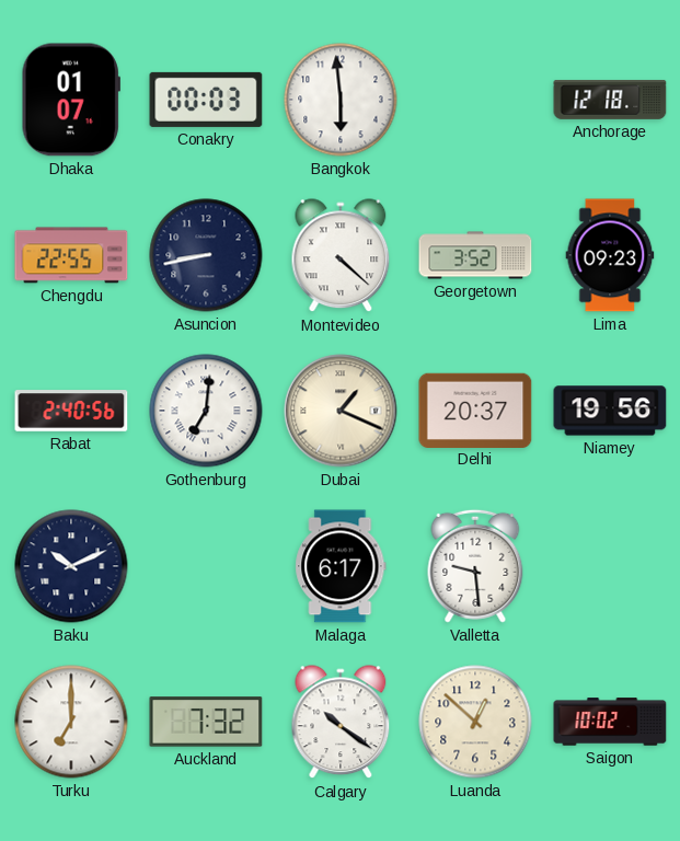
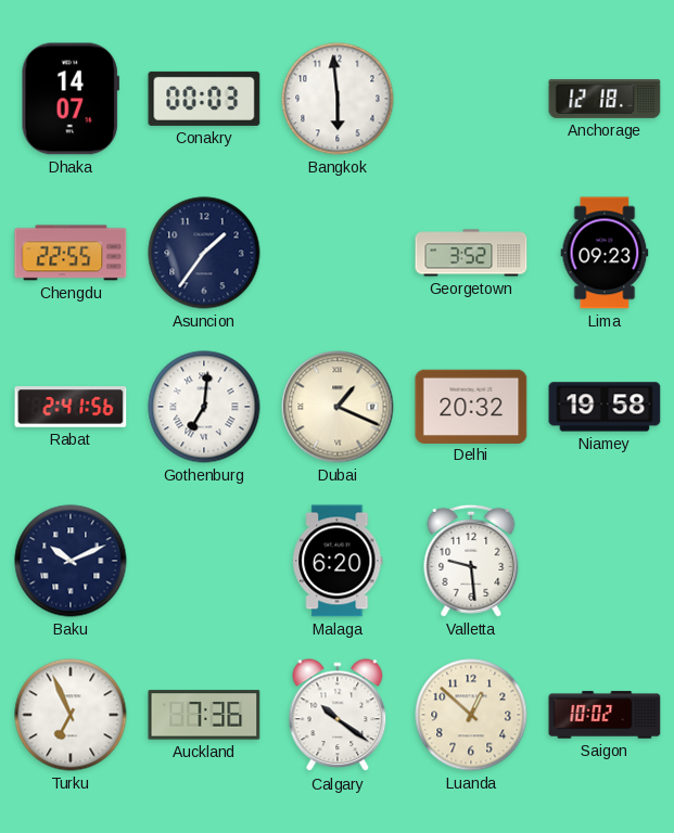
Dhaka: 01:07 -> 14:07 (71, 99)
Asuncion: 8:43 -> 1:36 (204, 253)
Montevideo: 4:22 -> none (341, 256)
Rabat: 2:40 -> 2:41 (71, 407)
Delhi: 20:37 -> 20:32 (471, 406)
Niamey: 19:56 -> 19:58 (605, 407)
Malaga: 6:17 -> 6:20 (338, 561)
Turku: 7:00 -> 6:56 (71, 715)
Auckland: 7:32 -> 7:36 (204, 715)
